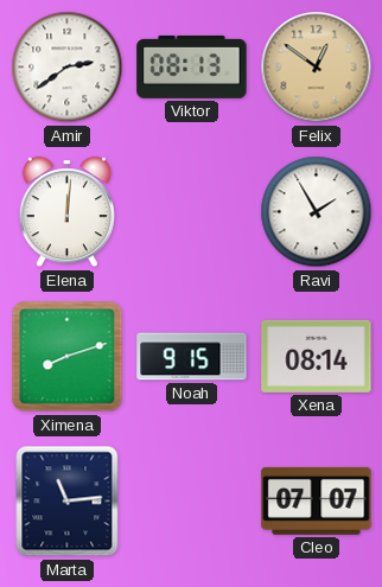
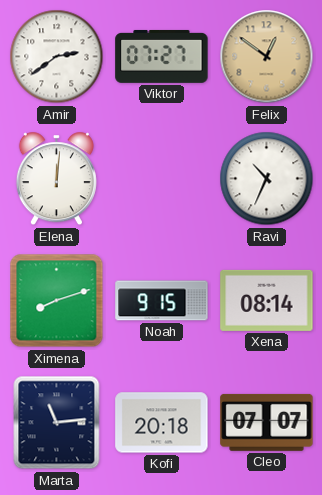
Viktor: 08:13 -> 07:27 (162, 56)
Ravi: 1:55 -> 10:34 (267, 179)
Kofi: none -> 20:18 (162, 423)
